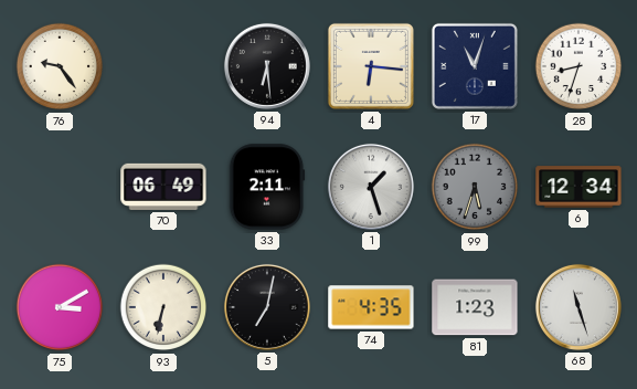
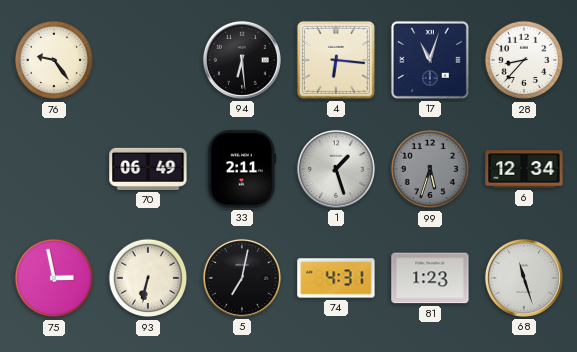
28: 8:33 -> 8:37 (524, 60)
75: 3:10 -> 2:58 (54, 278)
74: 4:35 -> 4:31 (336, 278)
